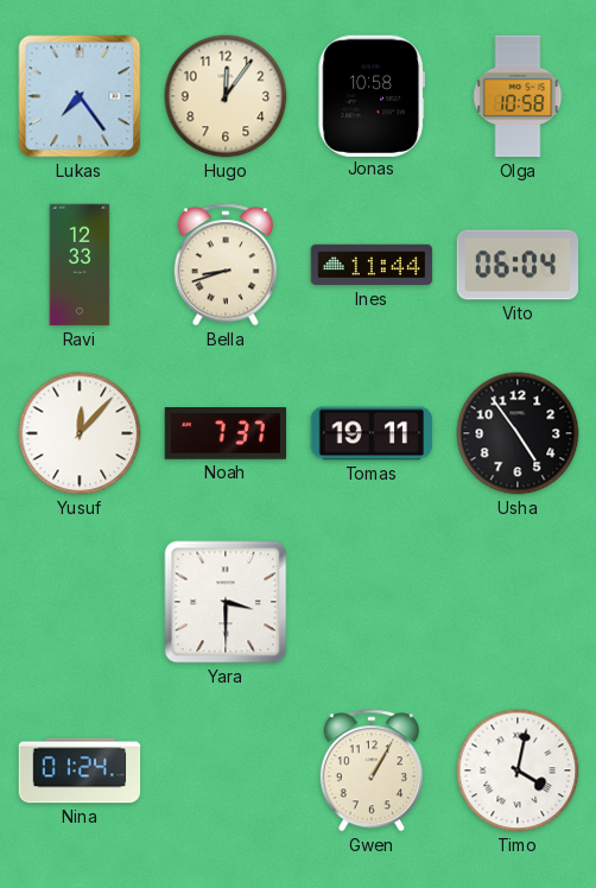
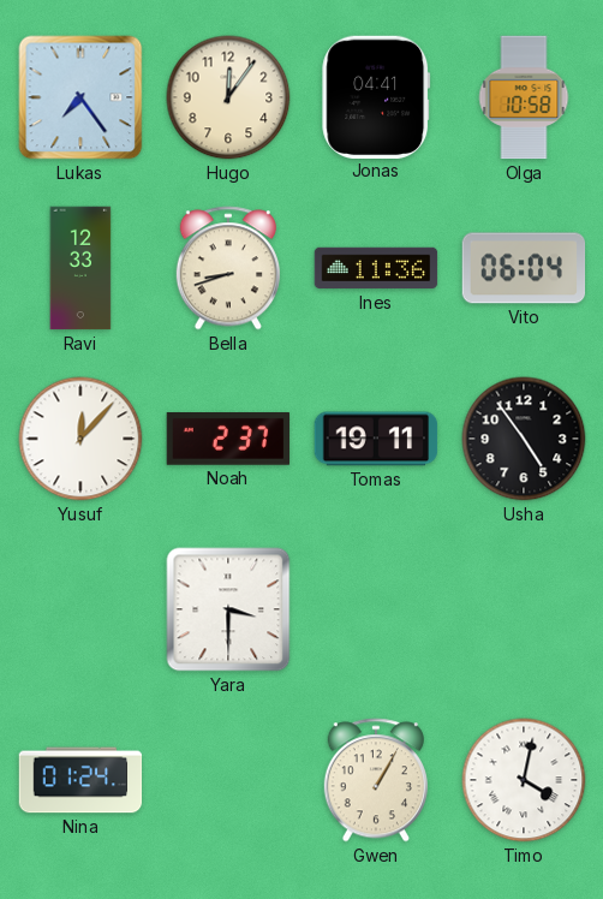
Jonas: 10:58 -> 04:41 (376, 96)
Ines: 11:44 -> 11:36 (376, 268)
Noah: 7:37 -> 2:37 (228, 440)
